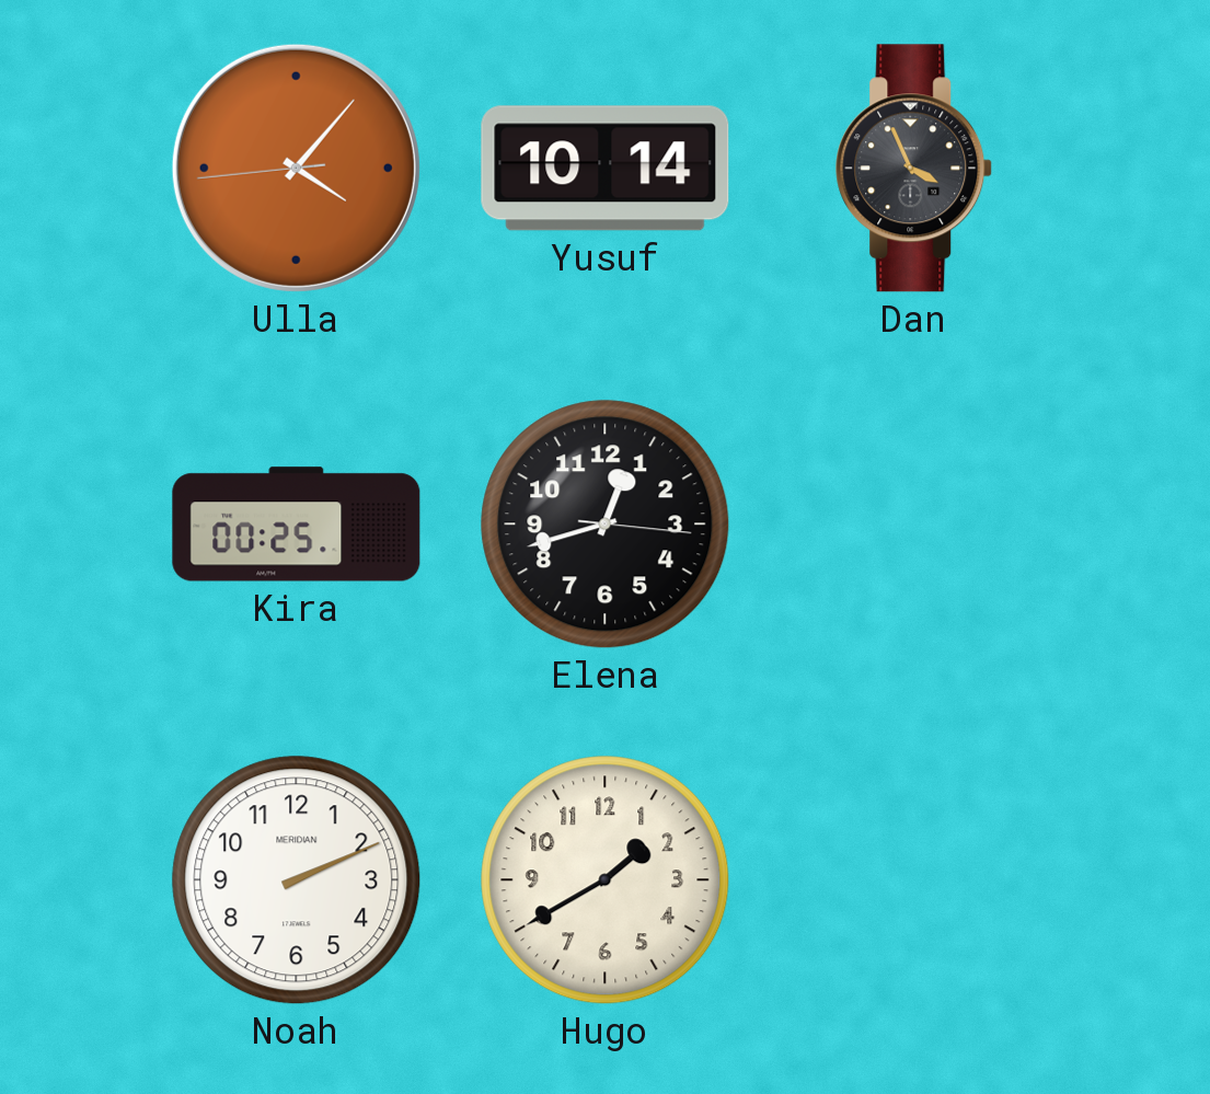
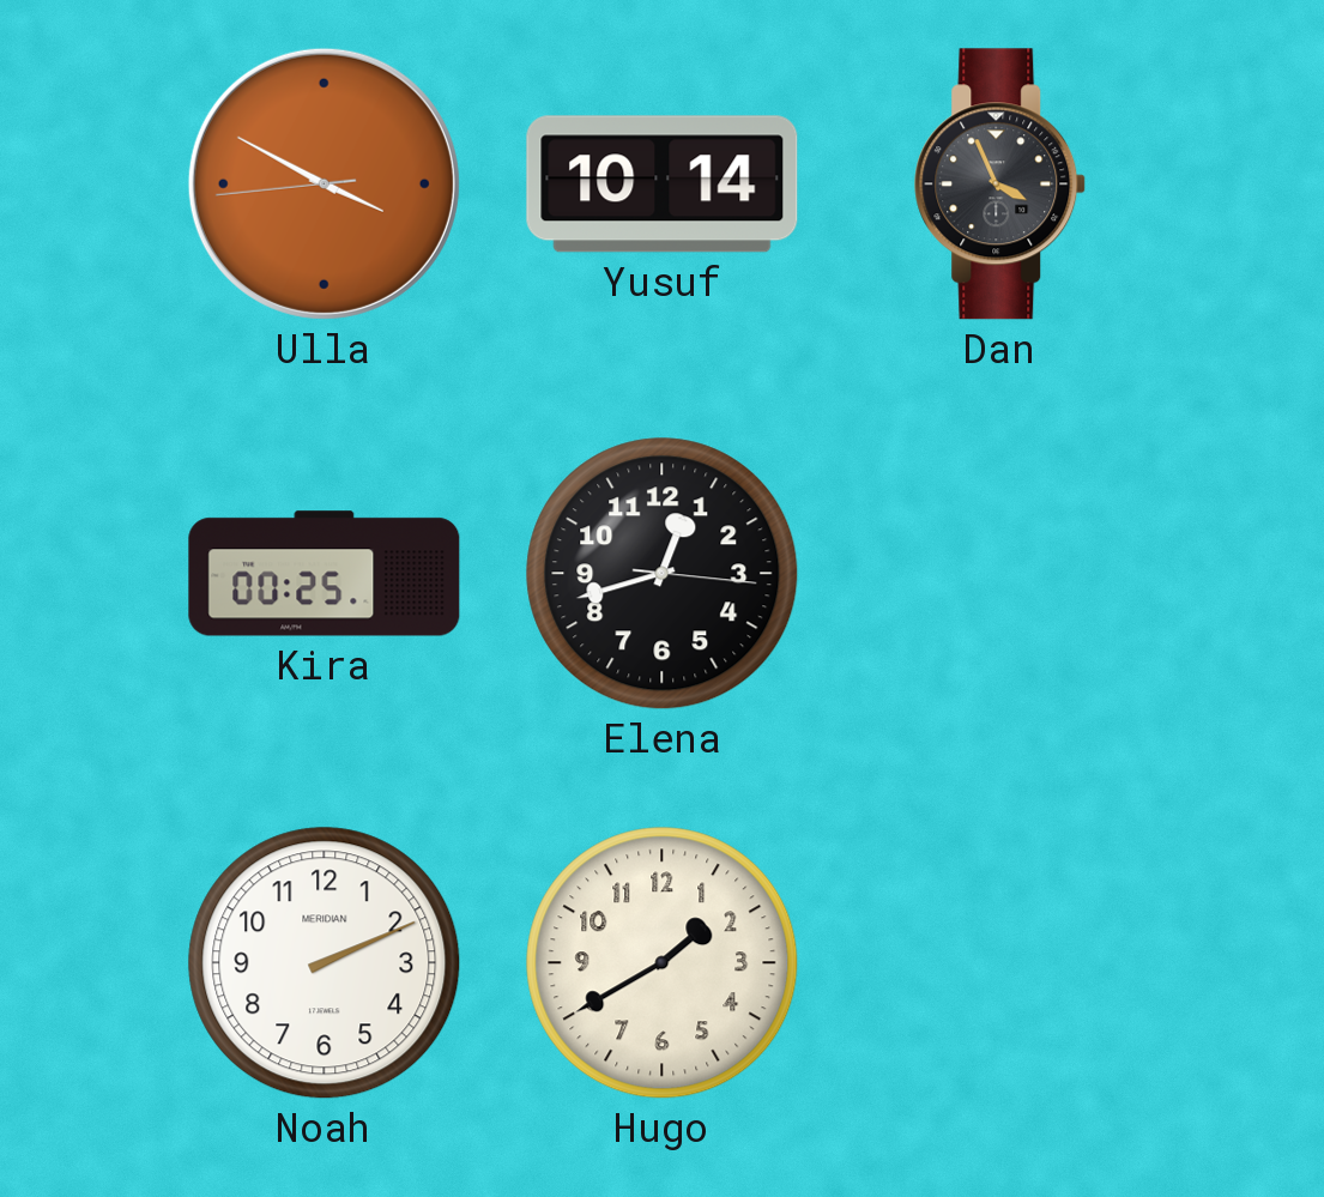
Ulla: 4:06 -> 3:49 (324, 183)
